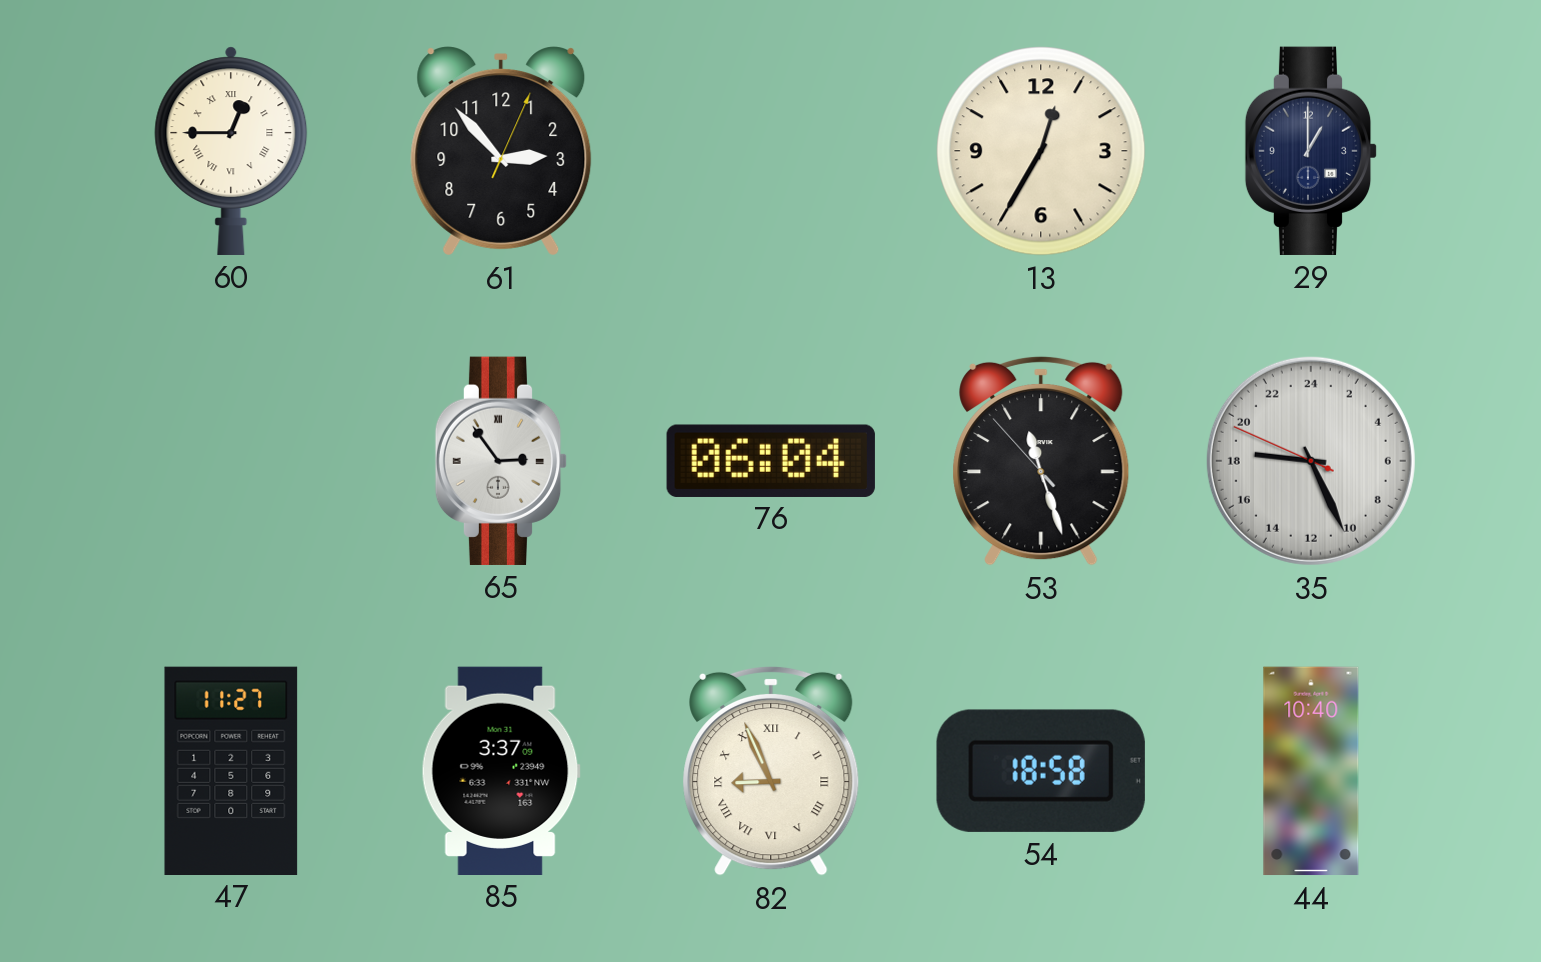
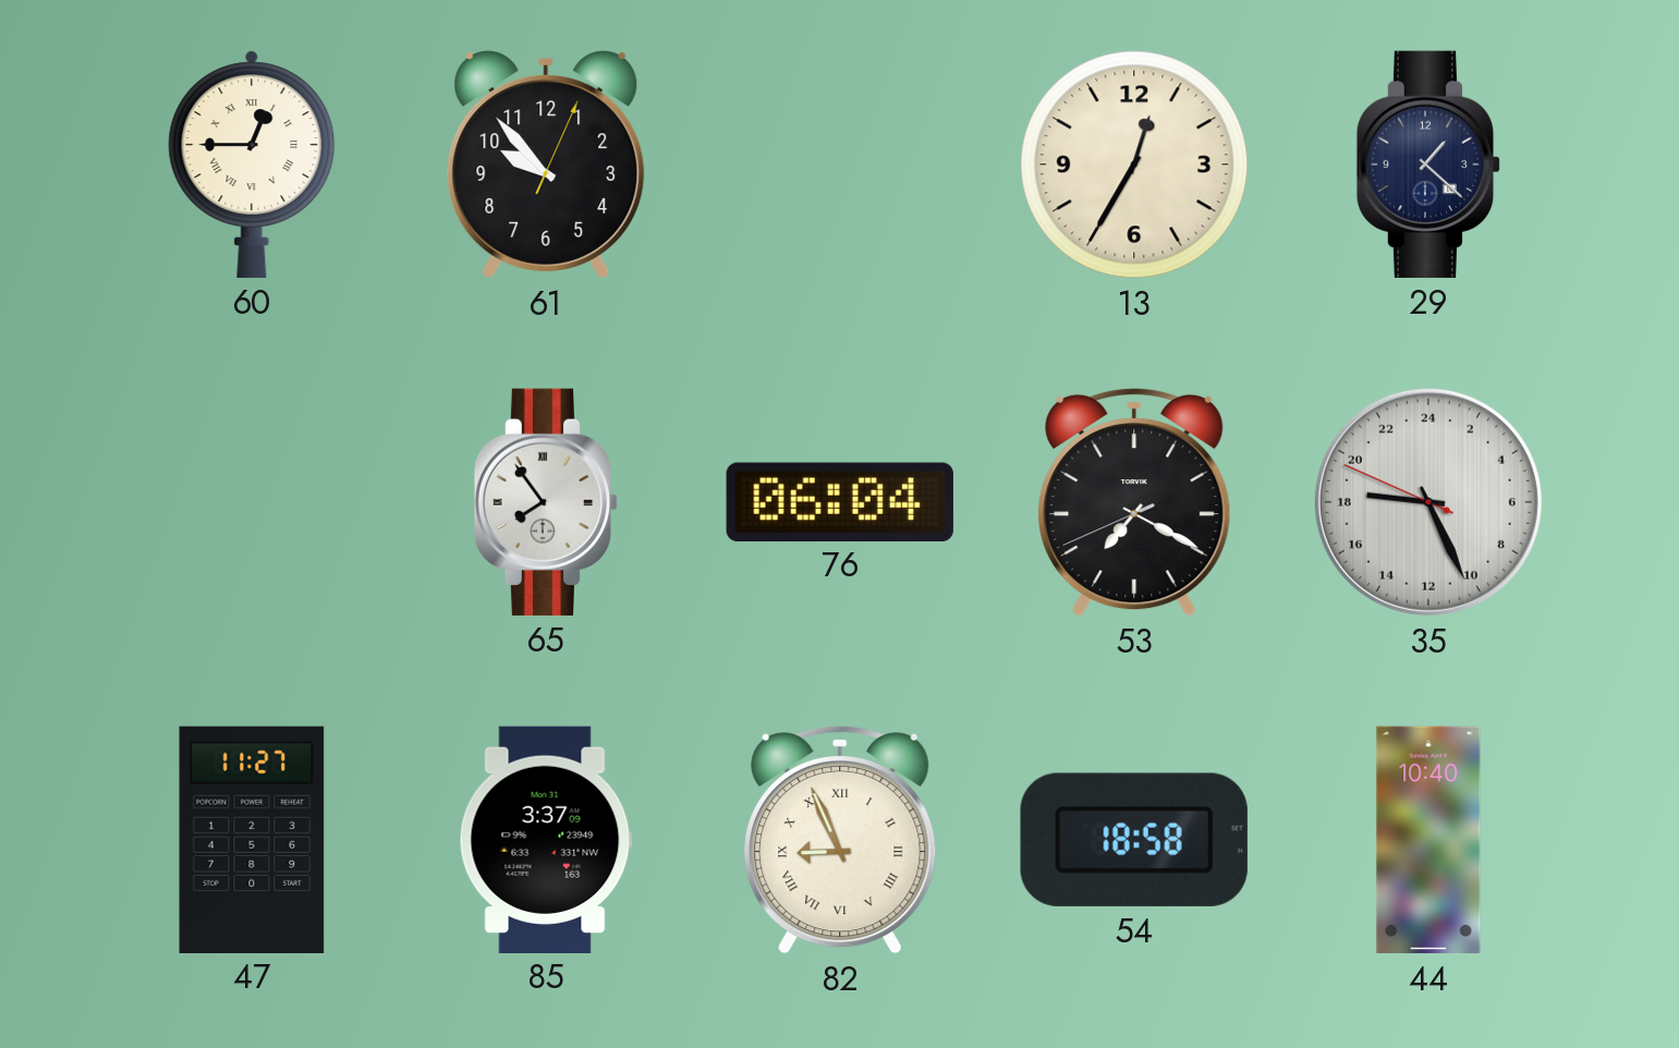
61: 2:53 -> 9:53 (546, 164)
29: 1:00 -> 1:22 (1428, 164)
65: 2:54 -> 7:54 (546, 502)
53: 11:26 -> 7:19 (1134, 502)
